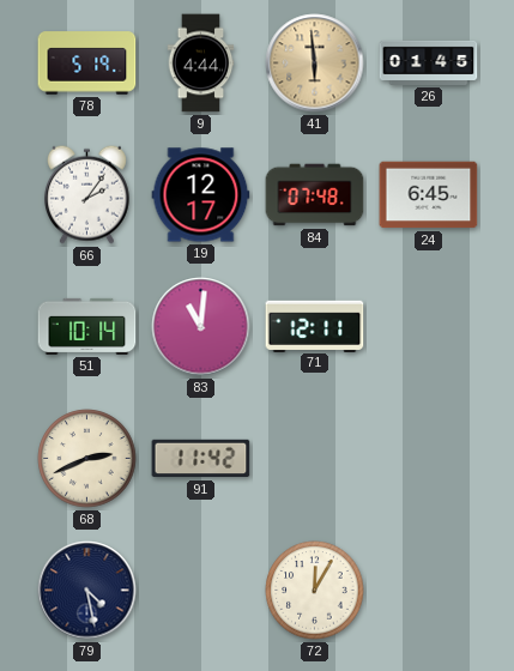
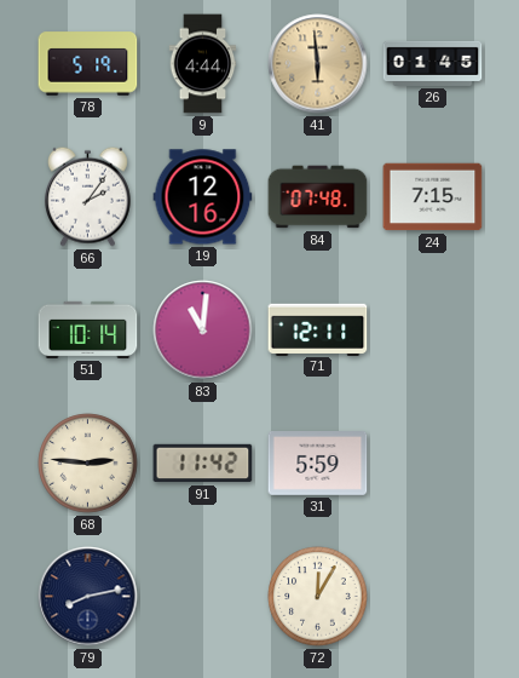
19: 12:17 -> 12:16 (203, 197)
24: 6:45 -> 7:15 (433, 197)
68: 2:41 -> 2:46 (88, 464)
31: none -> 5:59 (318, 464)
79: 4:28 -> 8:13 (88, 597)
